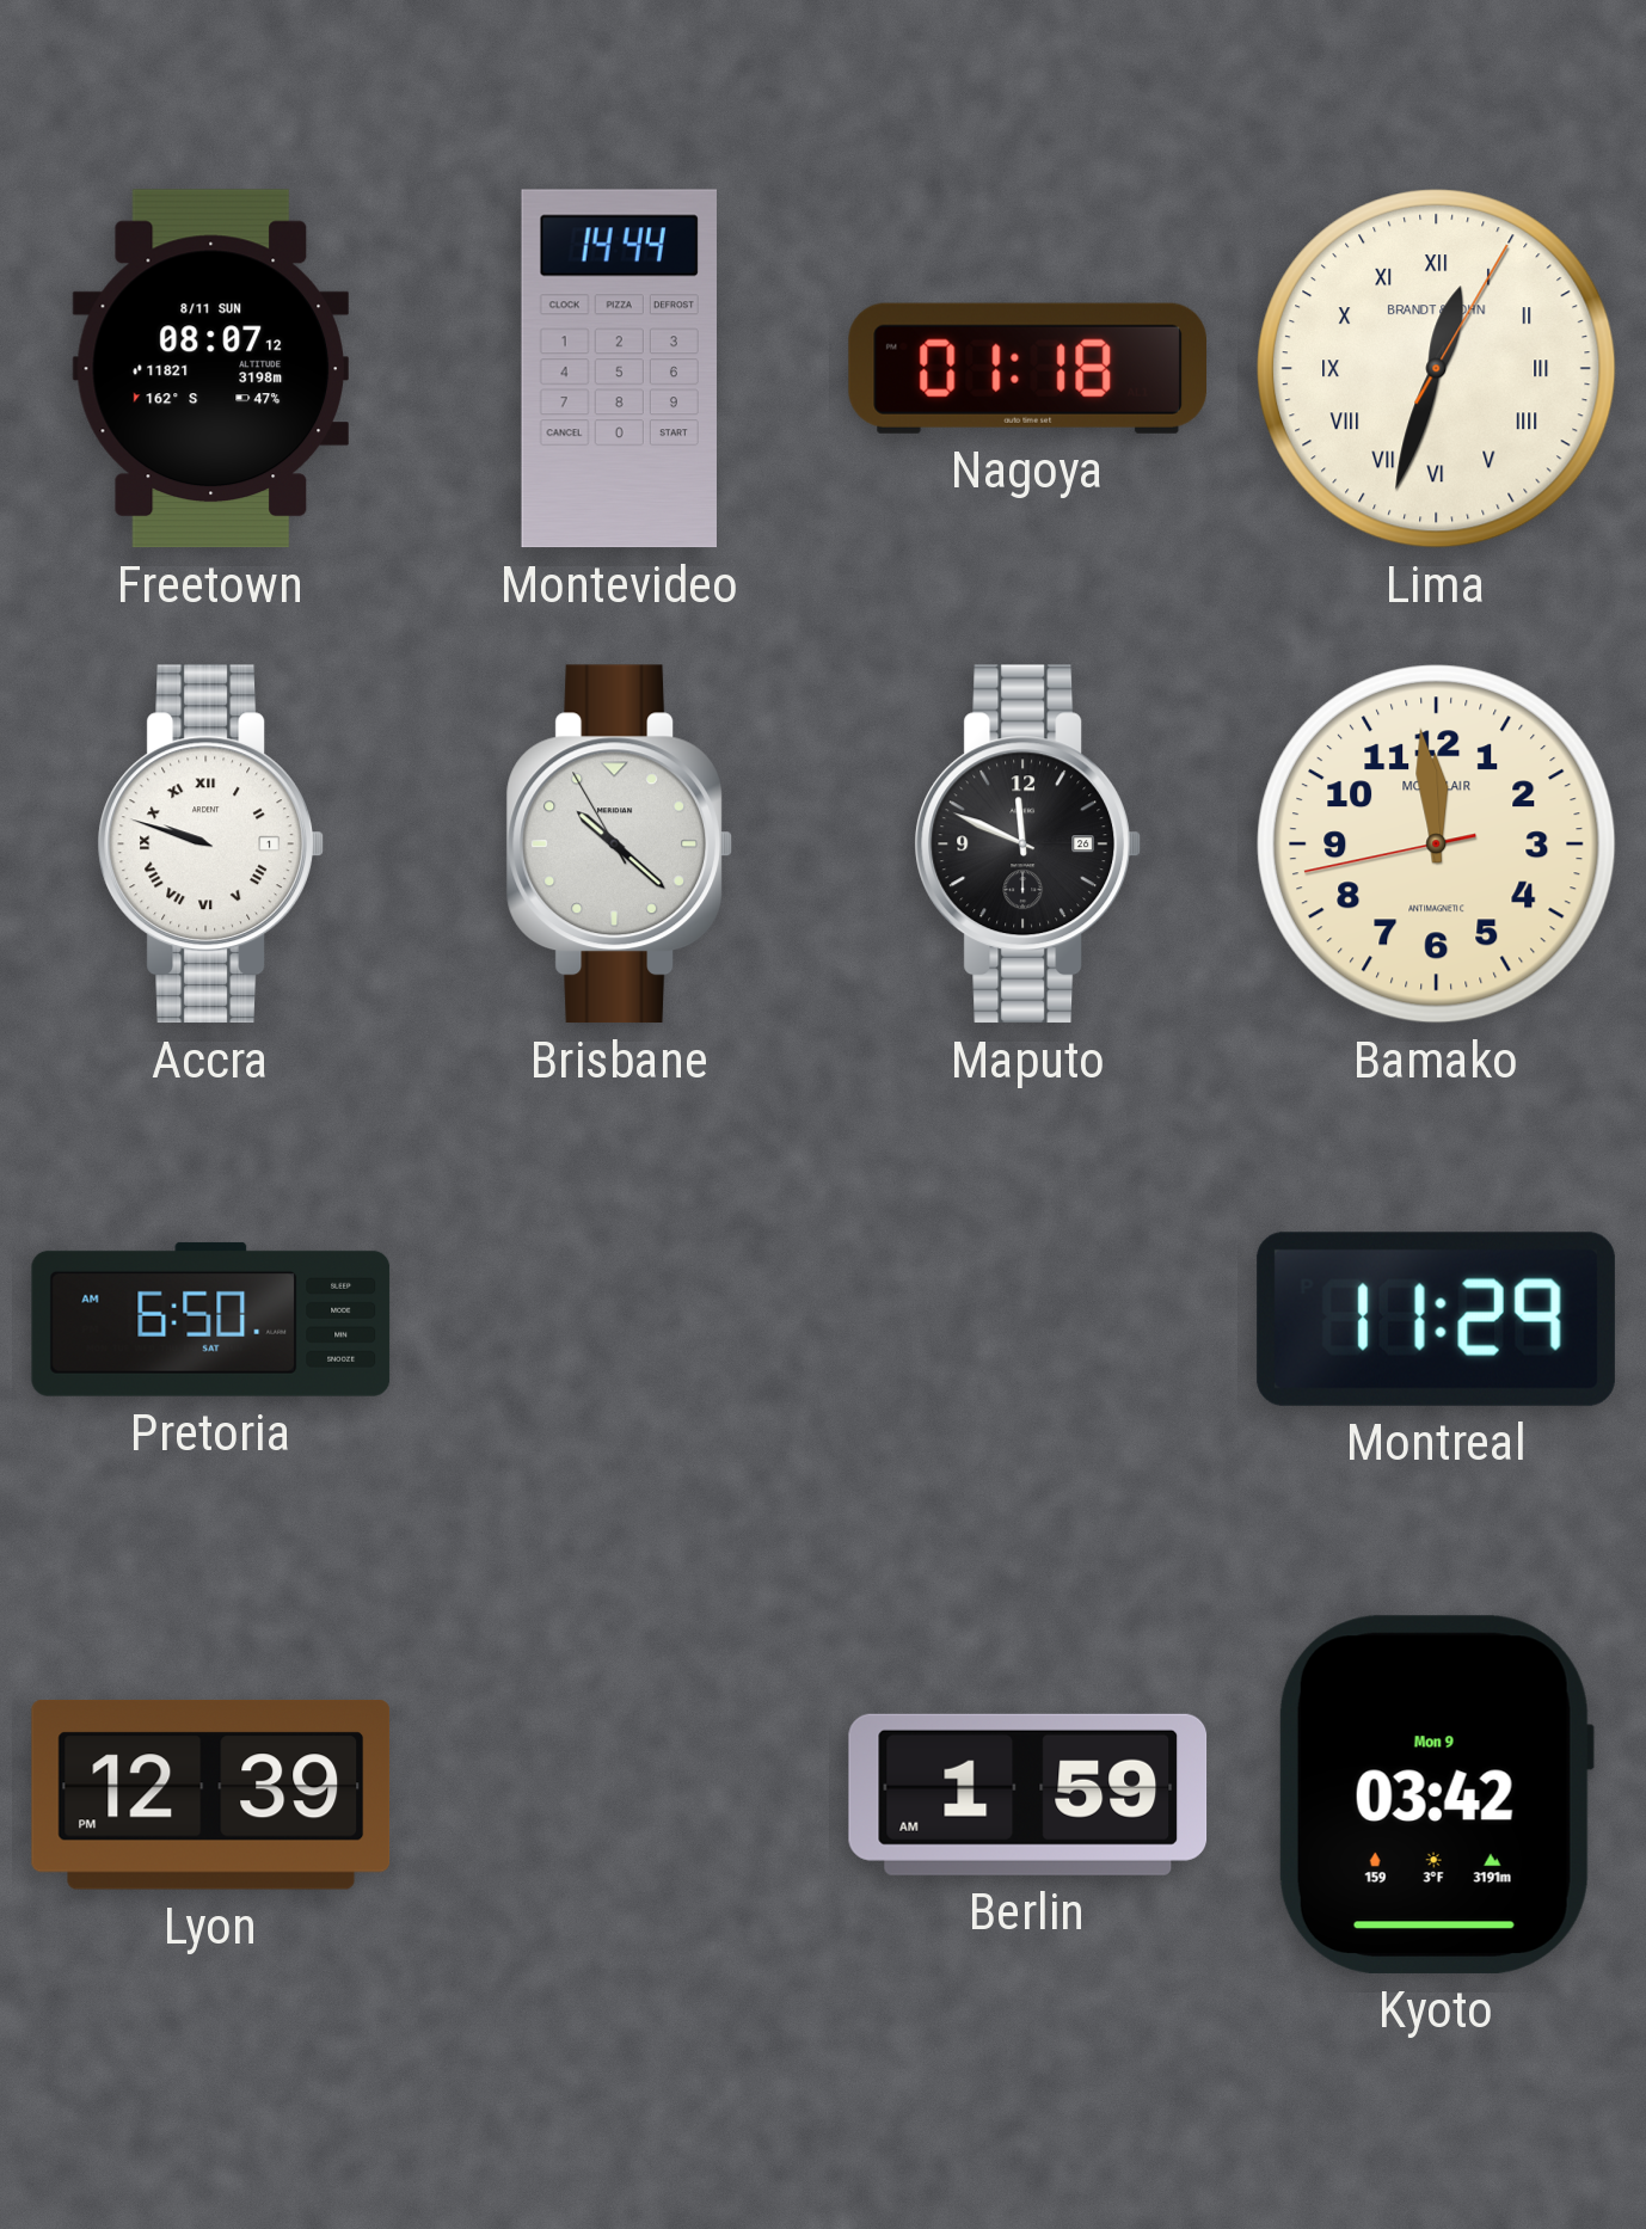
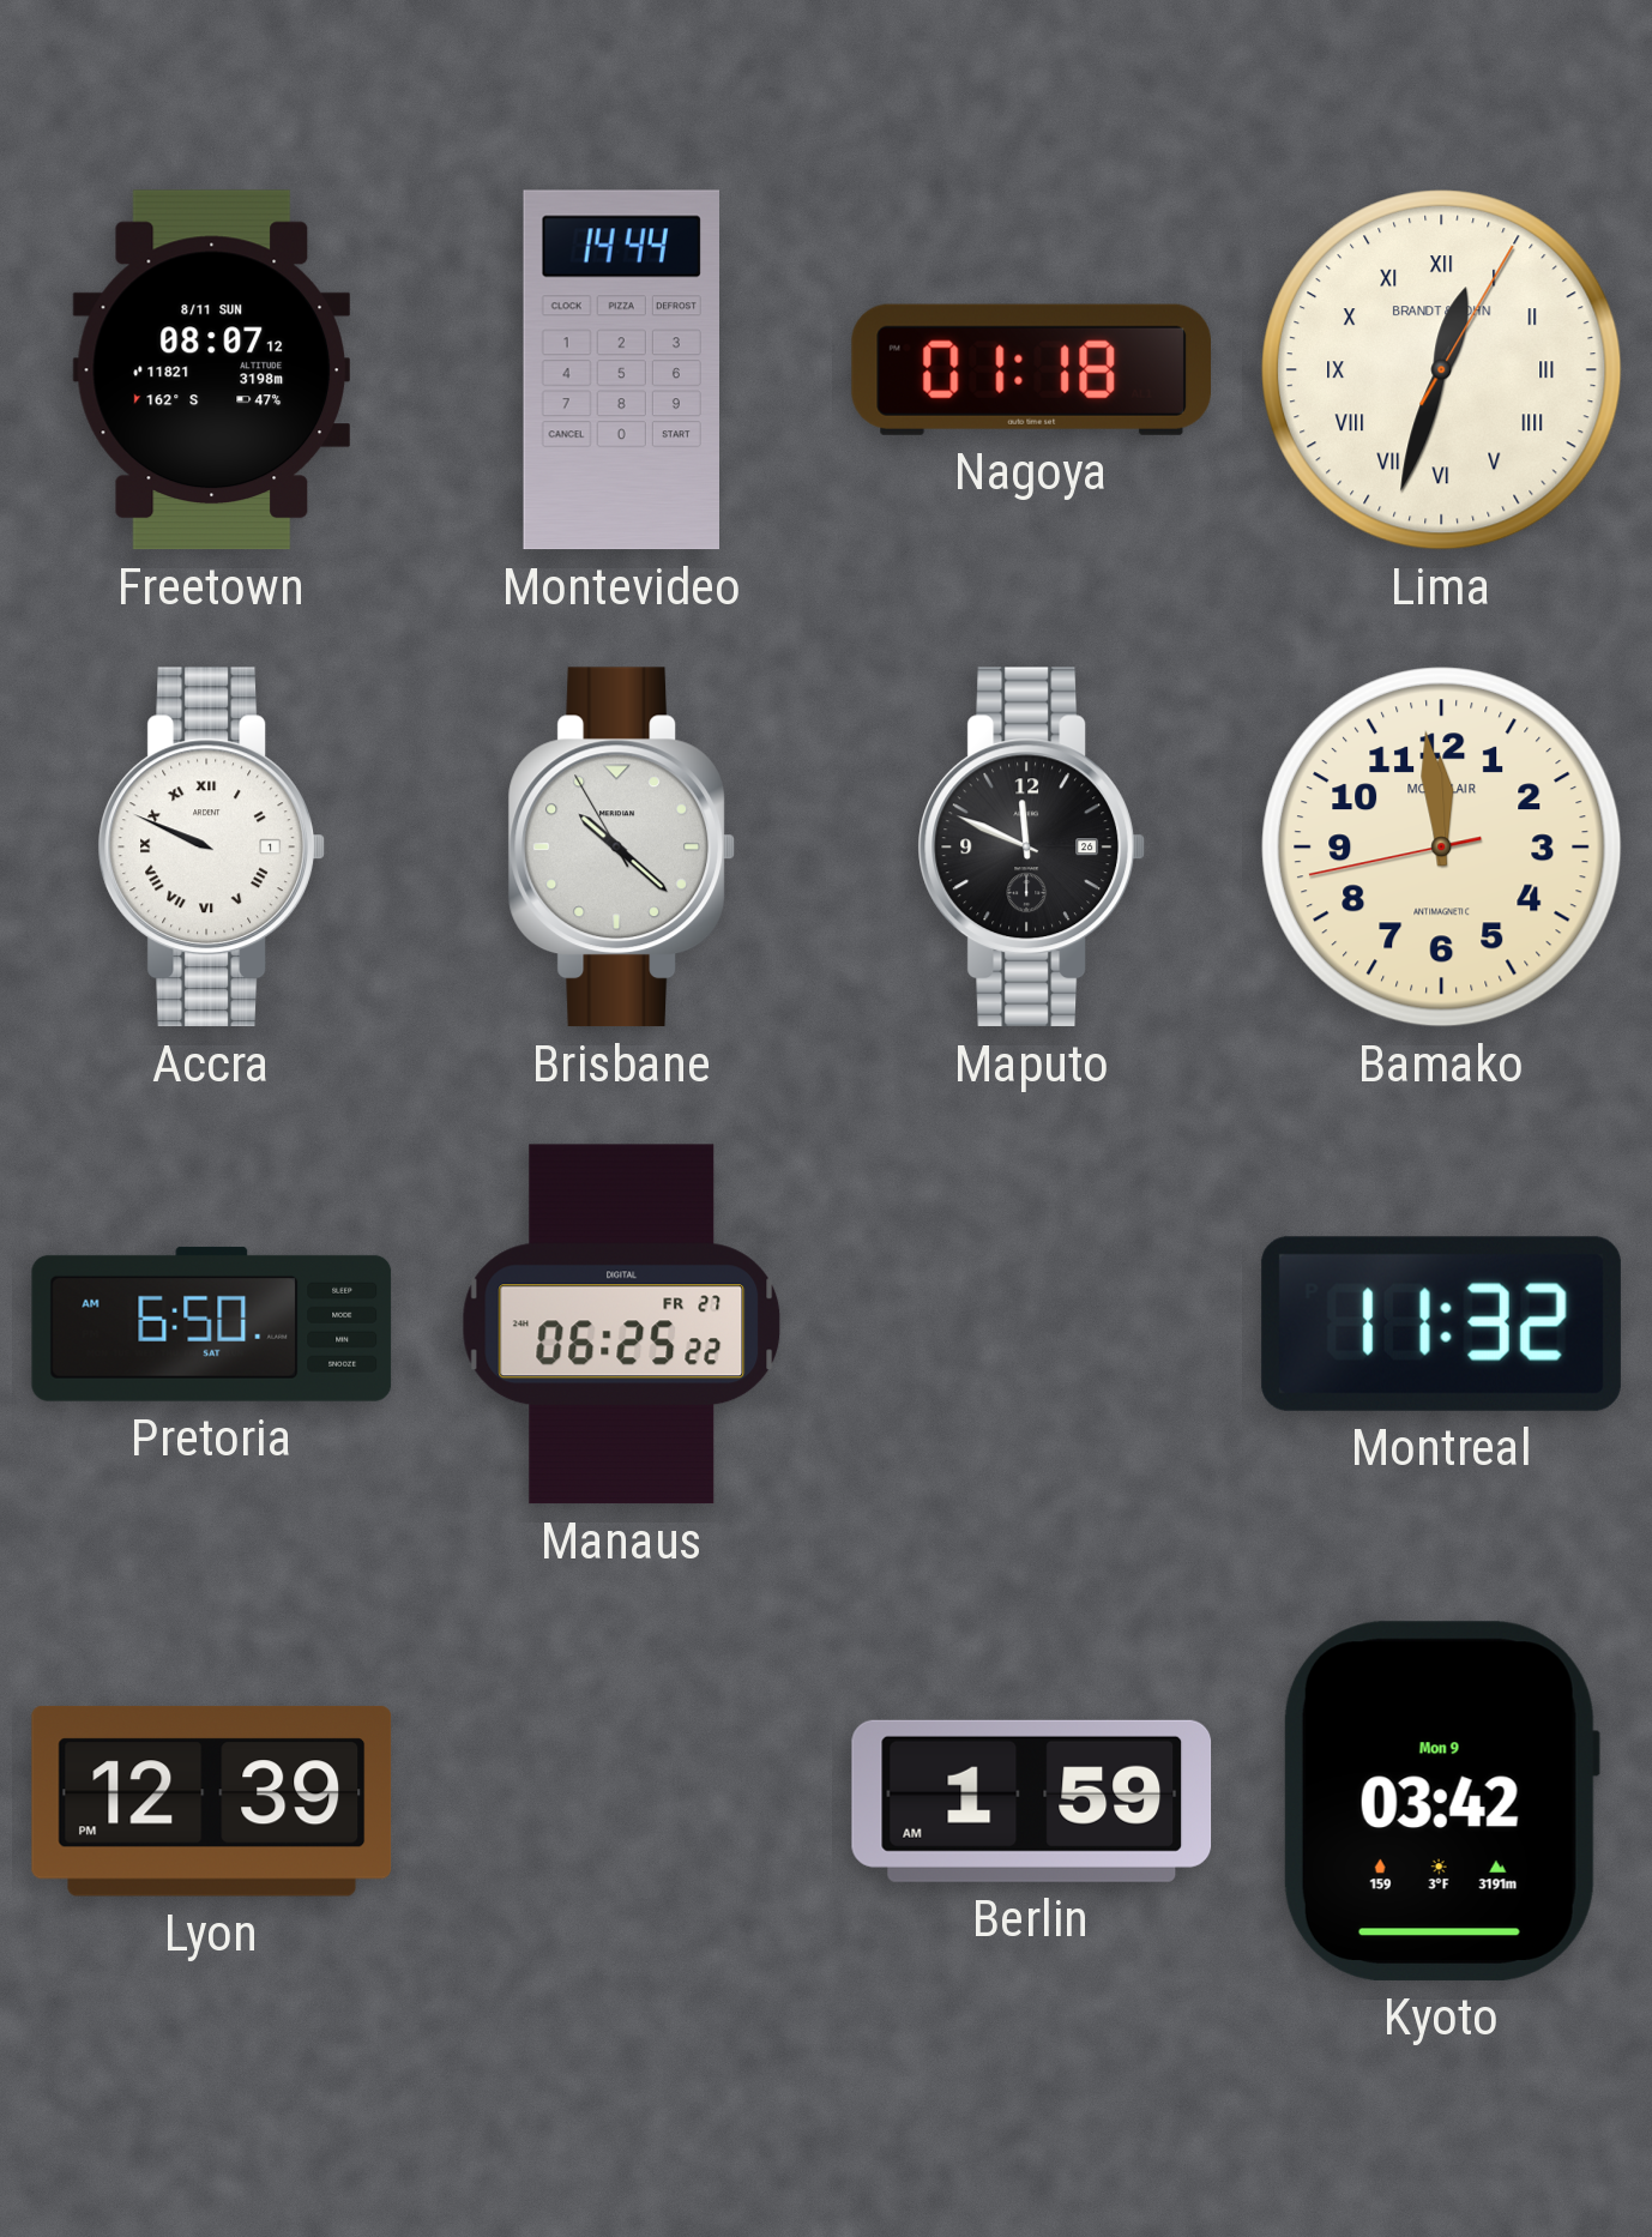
Accra: 9:48 -> 9:49 (211, 848)
Manaus: none -> 06:25 (622, 1325)
Montreal: 11:29 -> 11:32 (1441, 1323)
